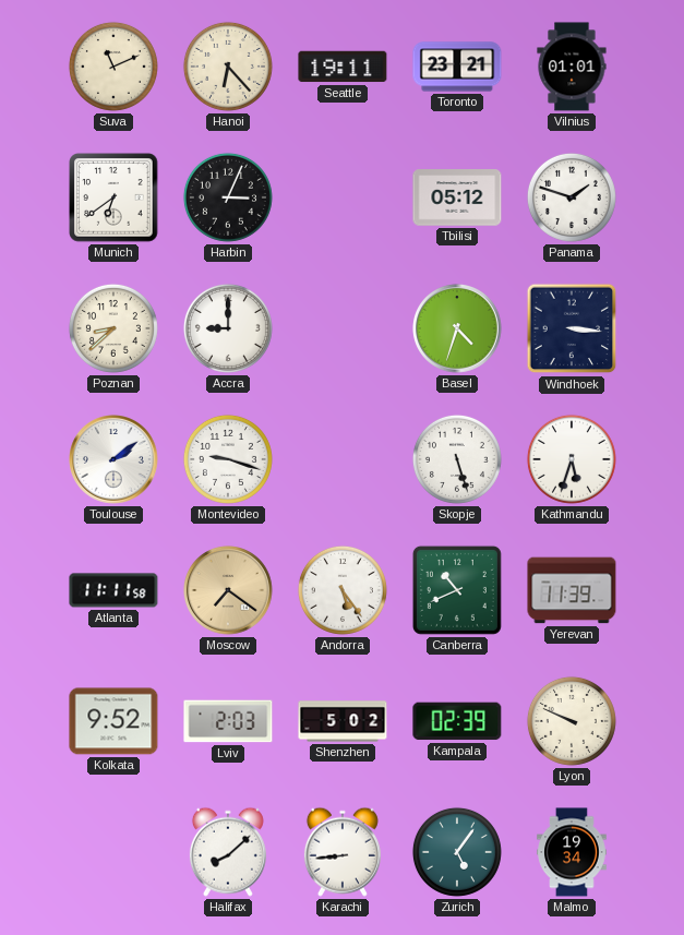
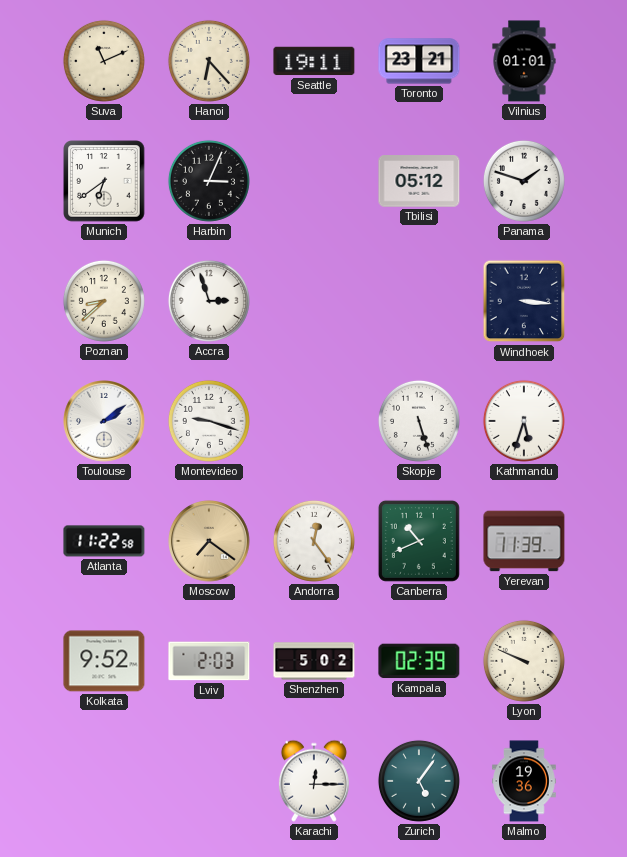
Accra: 9:00 -> 2:57 (209, 301)
Basel: 4:33 -> none (458, 328)
Atlanta: 11:11 -> 11:22 (104, 541)
Andorra: 5:24 -> 12:24 (314, 541)
Halifax: 8:08 -> none (228, 852)
Karachi: 8:44 -> 12:15 (314, 781)
Malmo: 19:34 -> 19:36 (524, 781)
